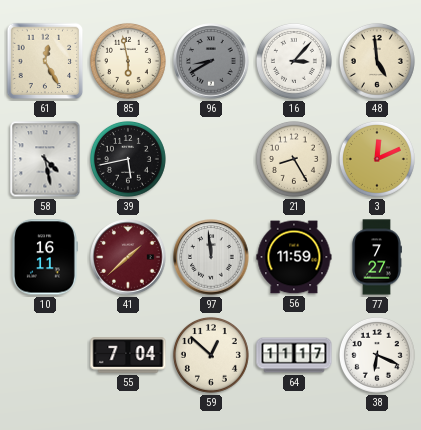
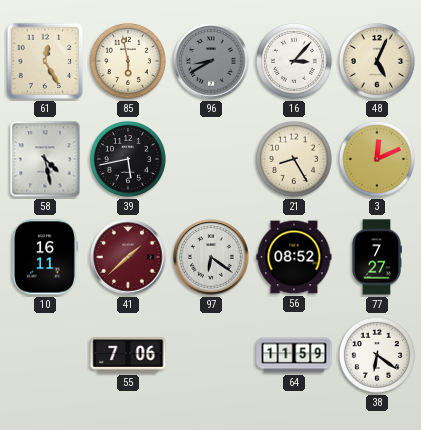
48: 4:59 -> 5:04 (377, 61)
97: 11:59 -> 6:21 (211, 257)
56: 11:59 -> 08:52 (294, 257)
55: 7:04 -> 7:06 (128, 355)
59: 12:52 -> none (211, 355)
64: 11:17 -> 11:59 (294, 355)
38: 6:19 -> 6:21 (377, 355)
